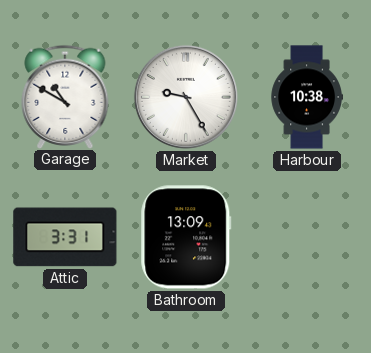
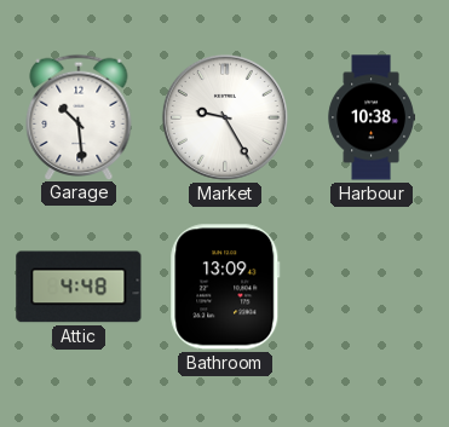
Garage: 10:50 -> 10:29 (79, 116)
Attic: 3:31 -> 4:48 (79, 287)
